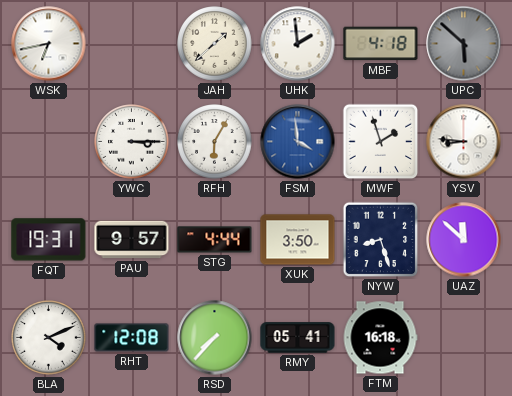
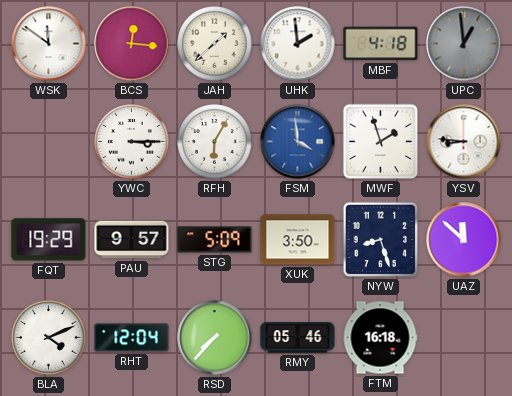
WSK: 6:43 -> 11:51 (49, 44)
BCS: none -> 12:16 (132, 44)
UPC: 5:52 -> 12:59 (464, 44)
FQT: 19:31 -> 19:29 (49, 240)
STG: 4:44 -> 5:09 (215, 240)
RHT: 12:08 -> 12:04 (132, 338)
RMY: 05:41 -> 05:46 (298, 338)
